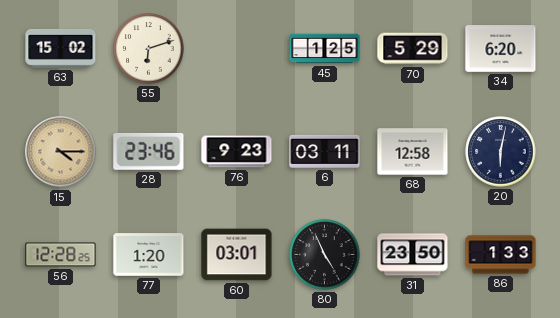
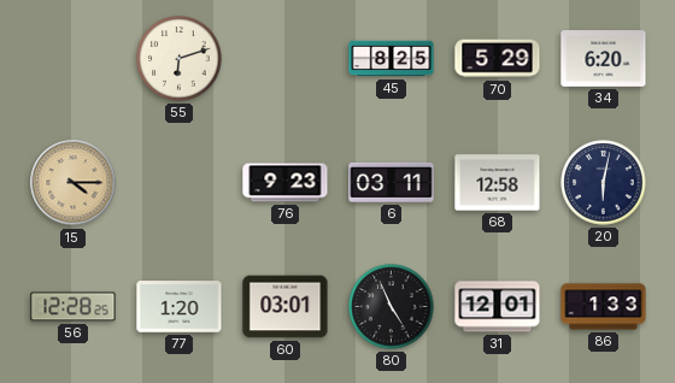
63: 15:02 -> none (61, 48)
45: 1:25 -> 8:25 (392, 59)
28: 23:46 -> none (149, 151)
31: 23:50 -> 12:01 (498, 307)
